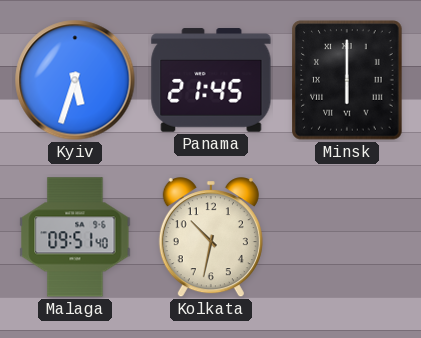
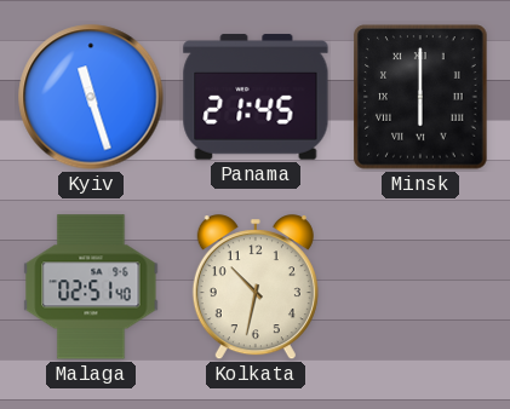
Kyiv: 5:33 -> 11:27 (91, 97)
Malaga: 09:51 -> 02:51 (91, 287)
